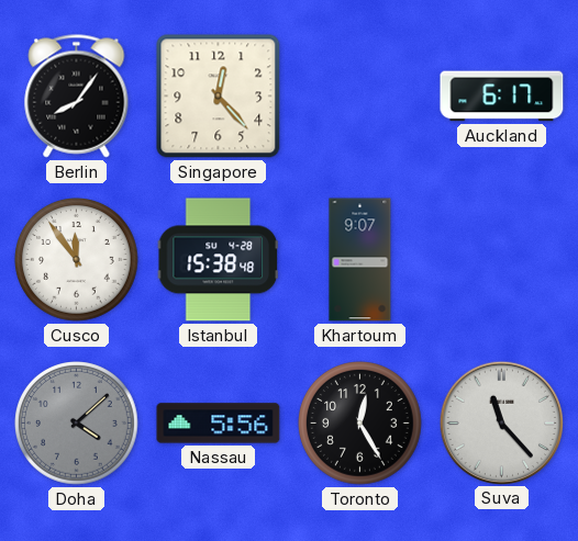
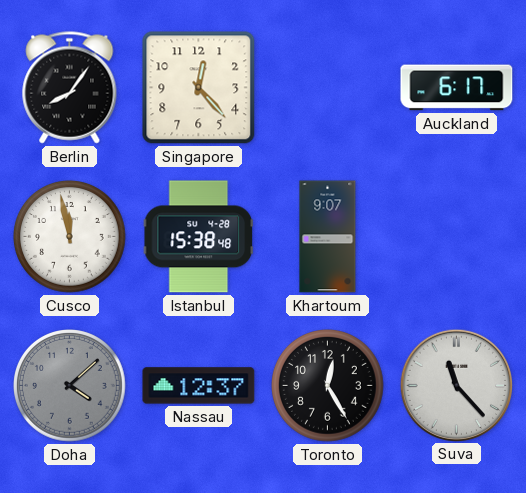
Cusco: 11:54 -> 11:58 (70, 237)
Nassau: 5:56 -> 12:37 (199, 386)
